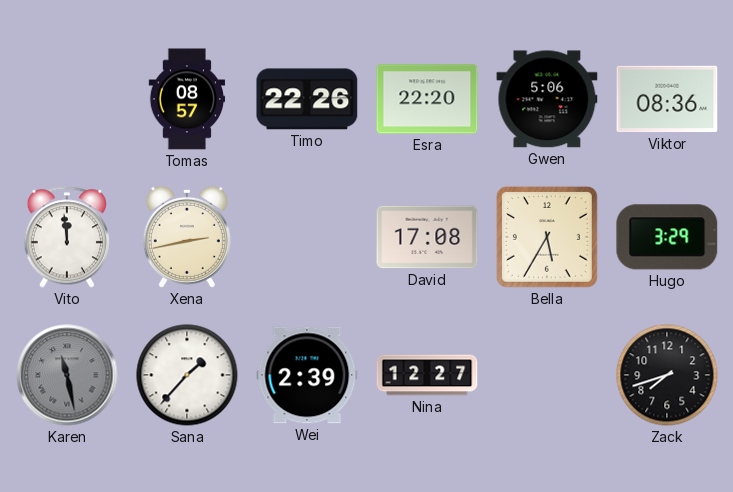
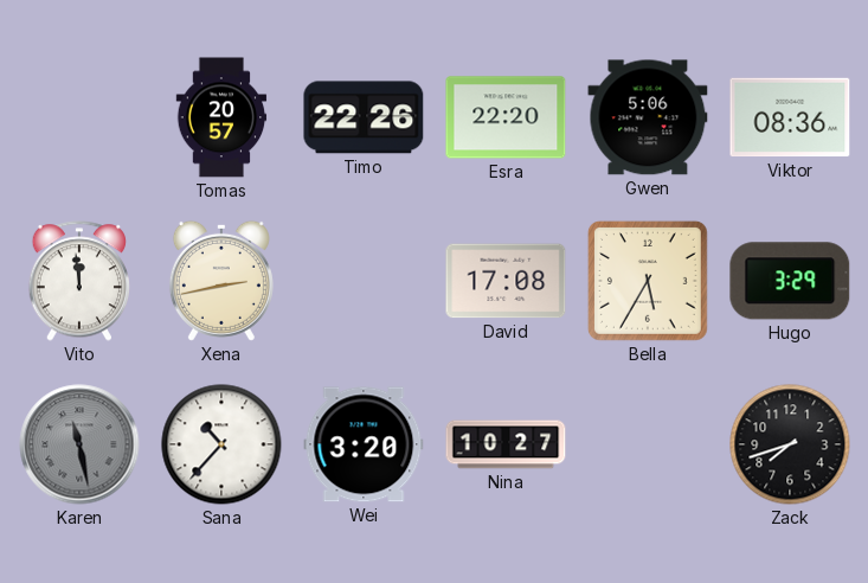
Tomas: 08:57 -> 20:57 (221, 117)
Sana: 1:37 -> 10:37 (221, 444)
Wei: 2:39 -> 3:20 (364, 444)
Nina: 12:27 -> 10:27 (506, 444)
